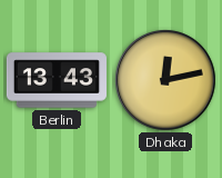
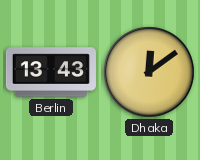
Dhaka: 12:13 -> 12:09 (149, 72)
